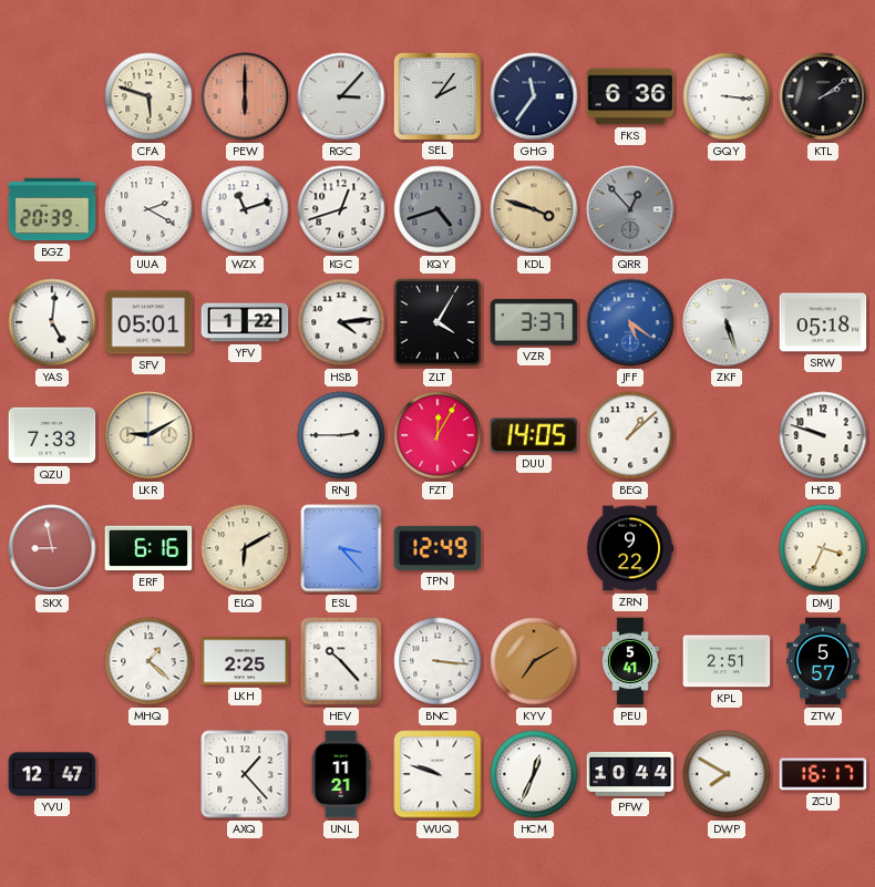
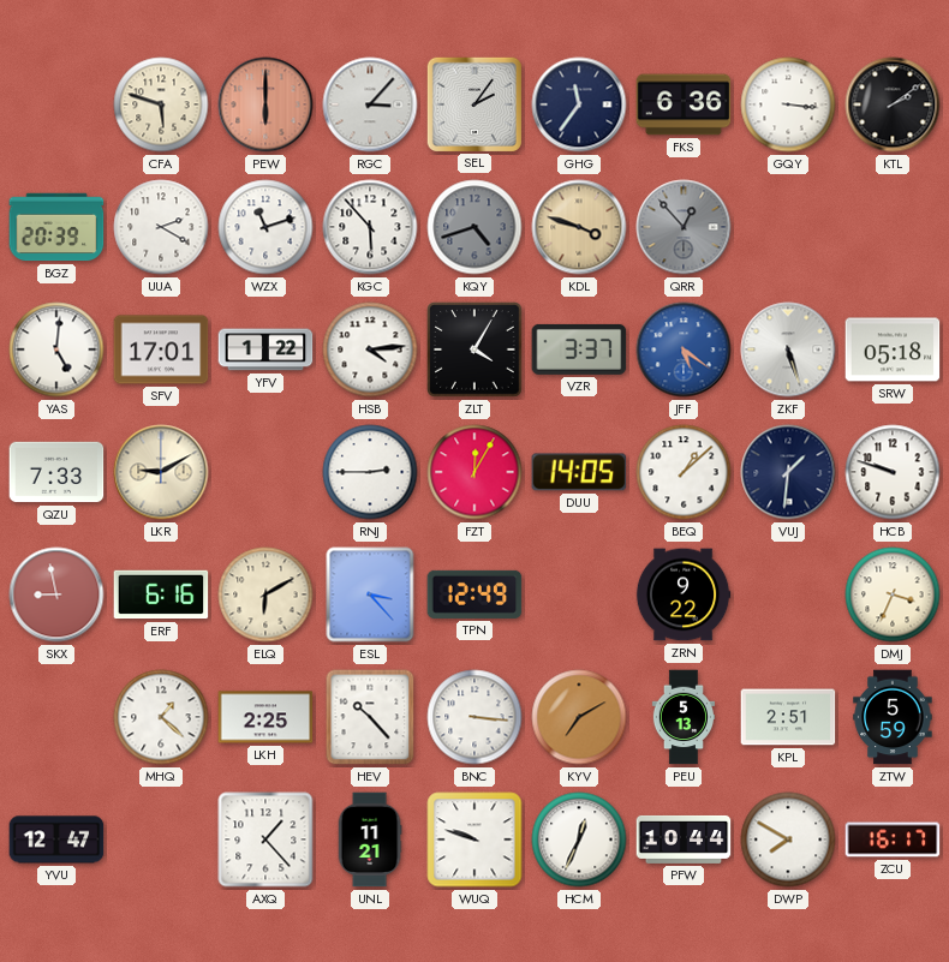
KGC: 12:42 -> 5:53 (370, 227)
SFV: 05:01 -> 17:01 (161, 349)
VUJ: none -> 1:31 (788, 472)
PEU: 5:41 -> 5:13 (682, 717)
ZTW: 5:57 -> 5:59 (893, 717)
